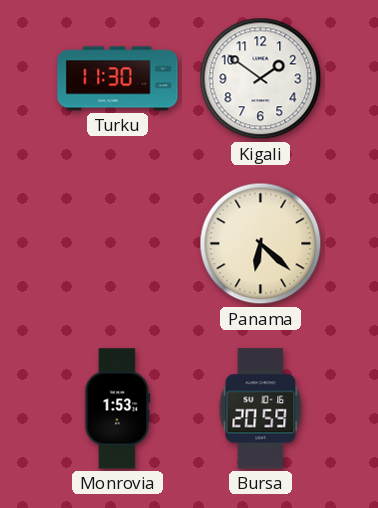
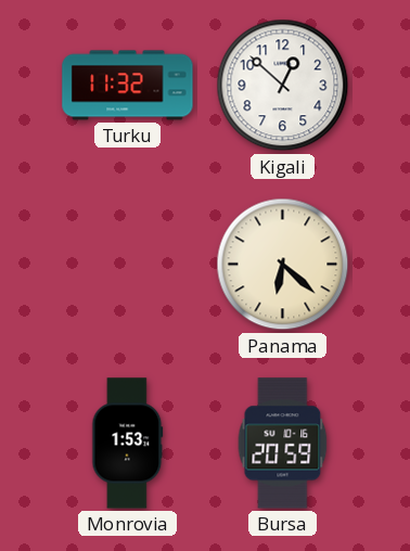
Turku: 11:30 -> 11:32 (128, 86)
Kigali: 1:51 -> 12:52 (283, 86)
